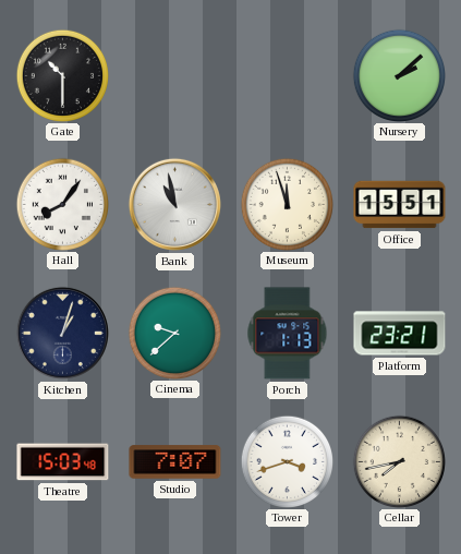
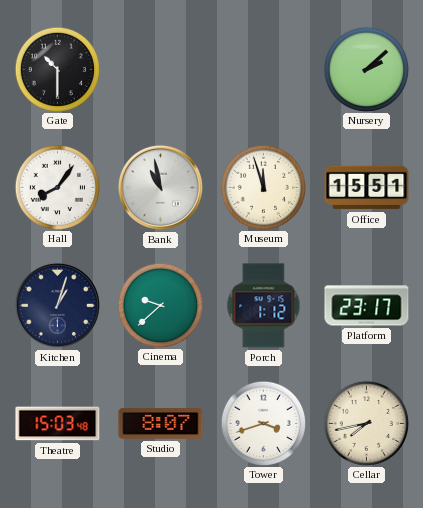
Porch: 1:13 -> 1:12 (264, 306)
Platform: 23:21 -> 23:17 (367, 306)
Studio: 7:07 -> 8:07 (161, 424)
